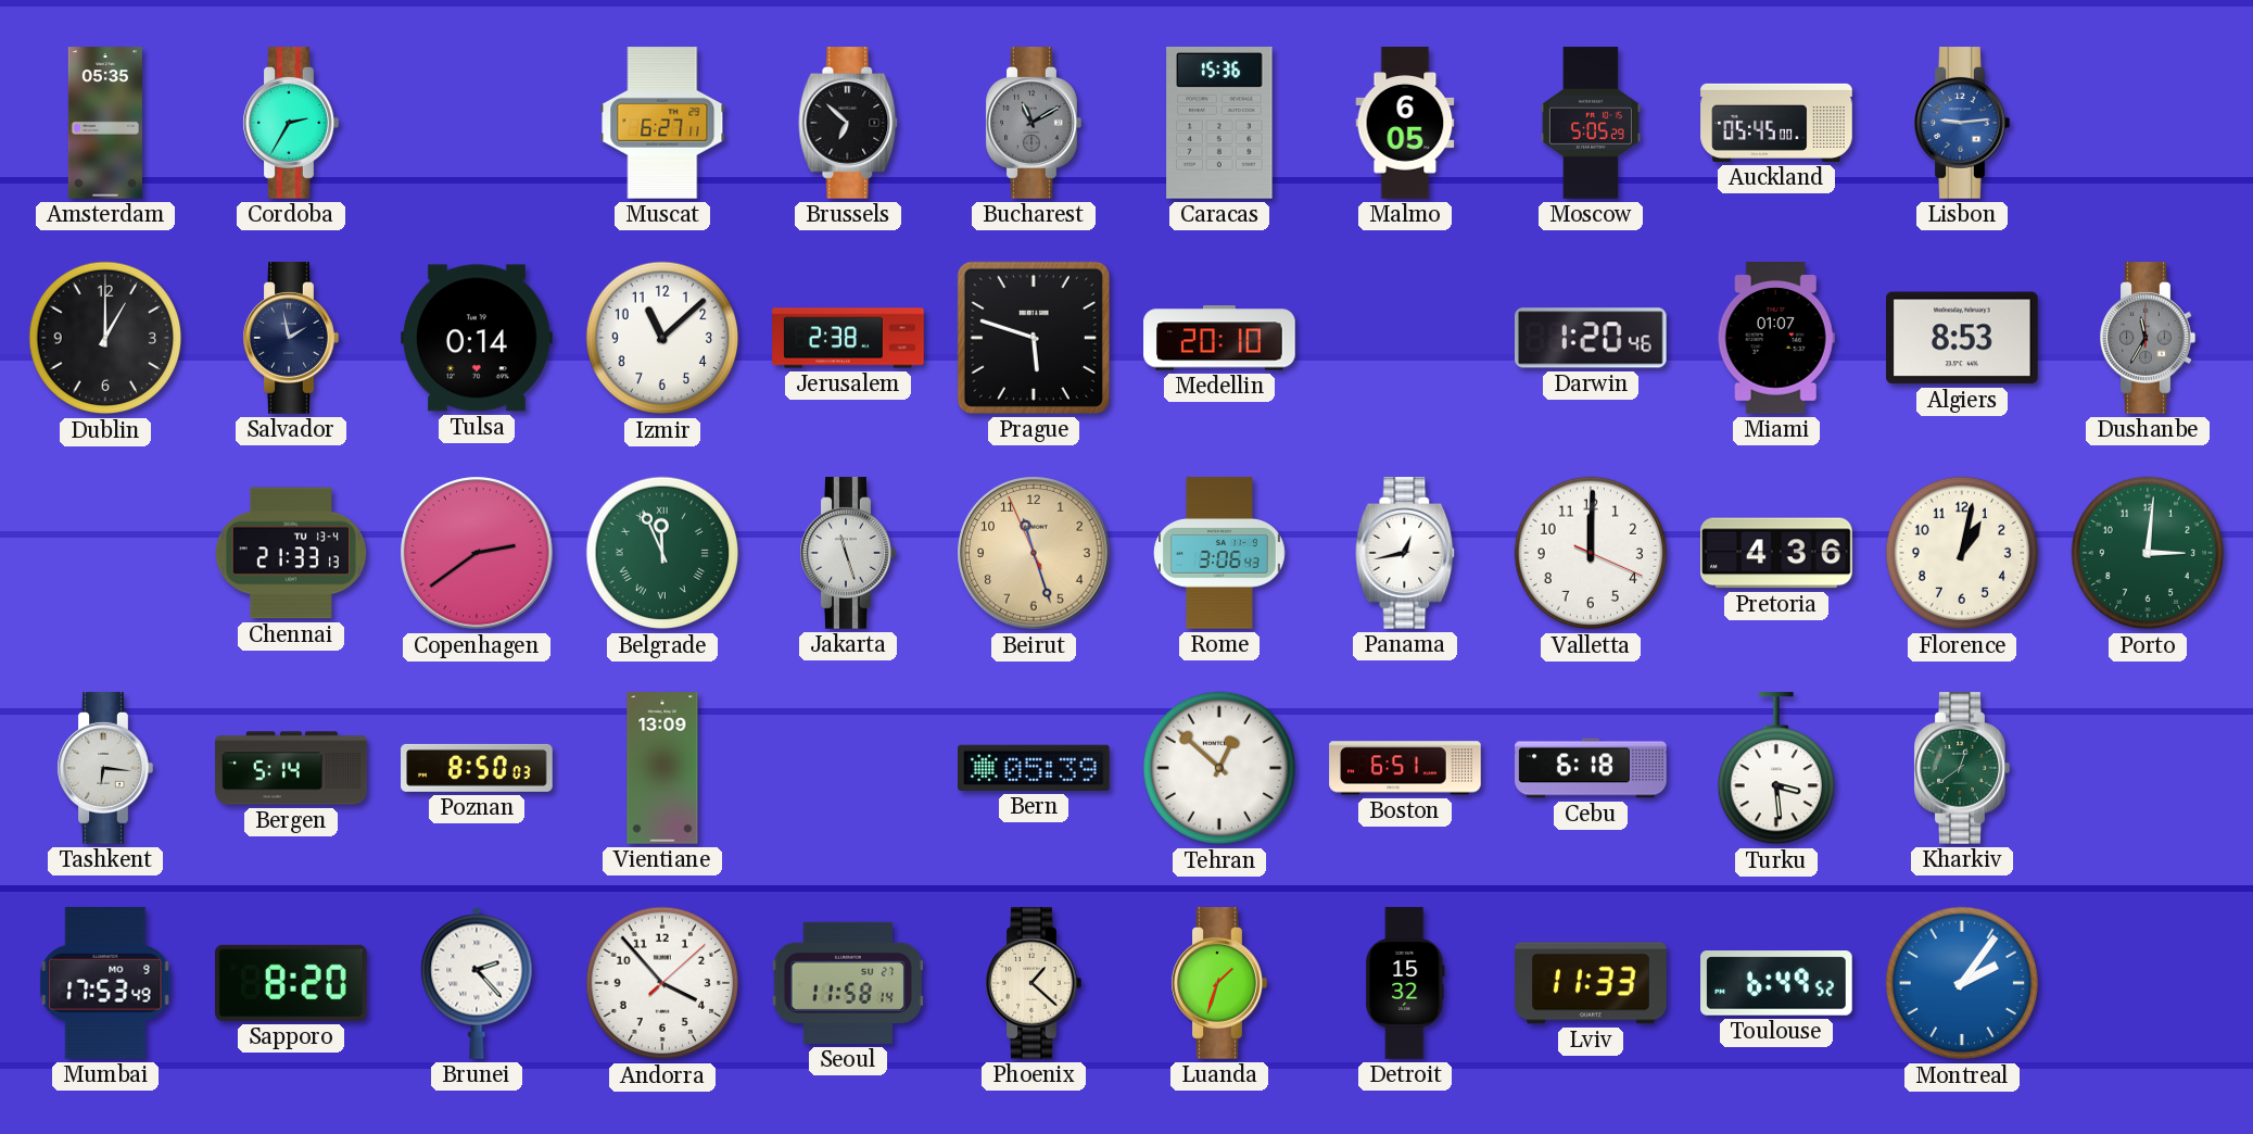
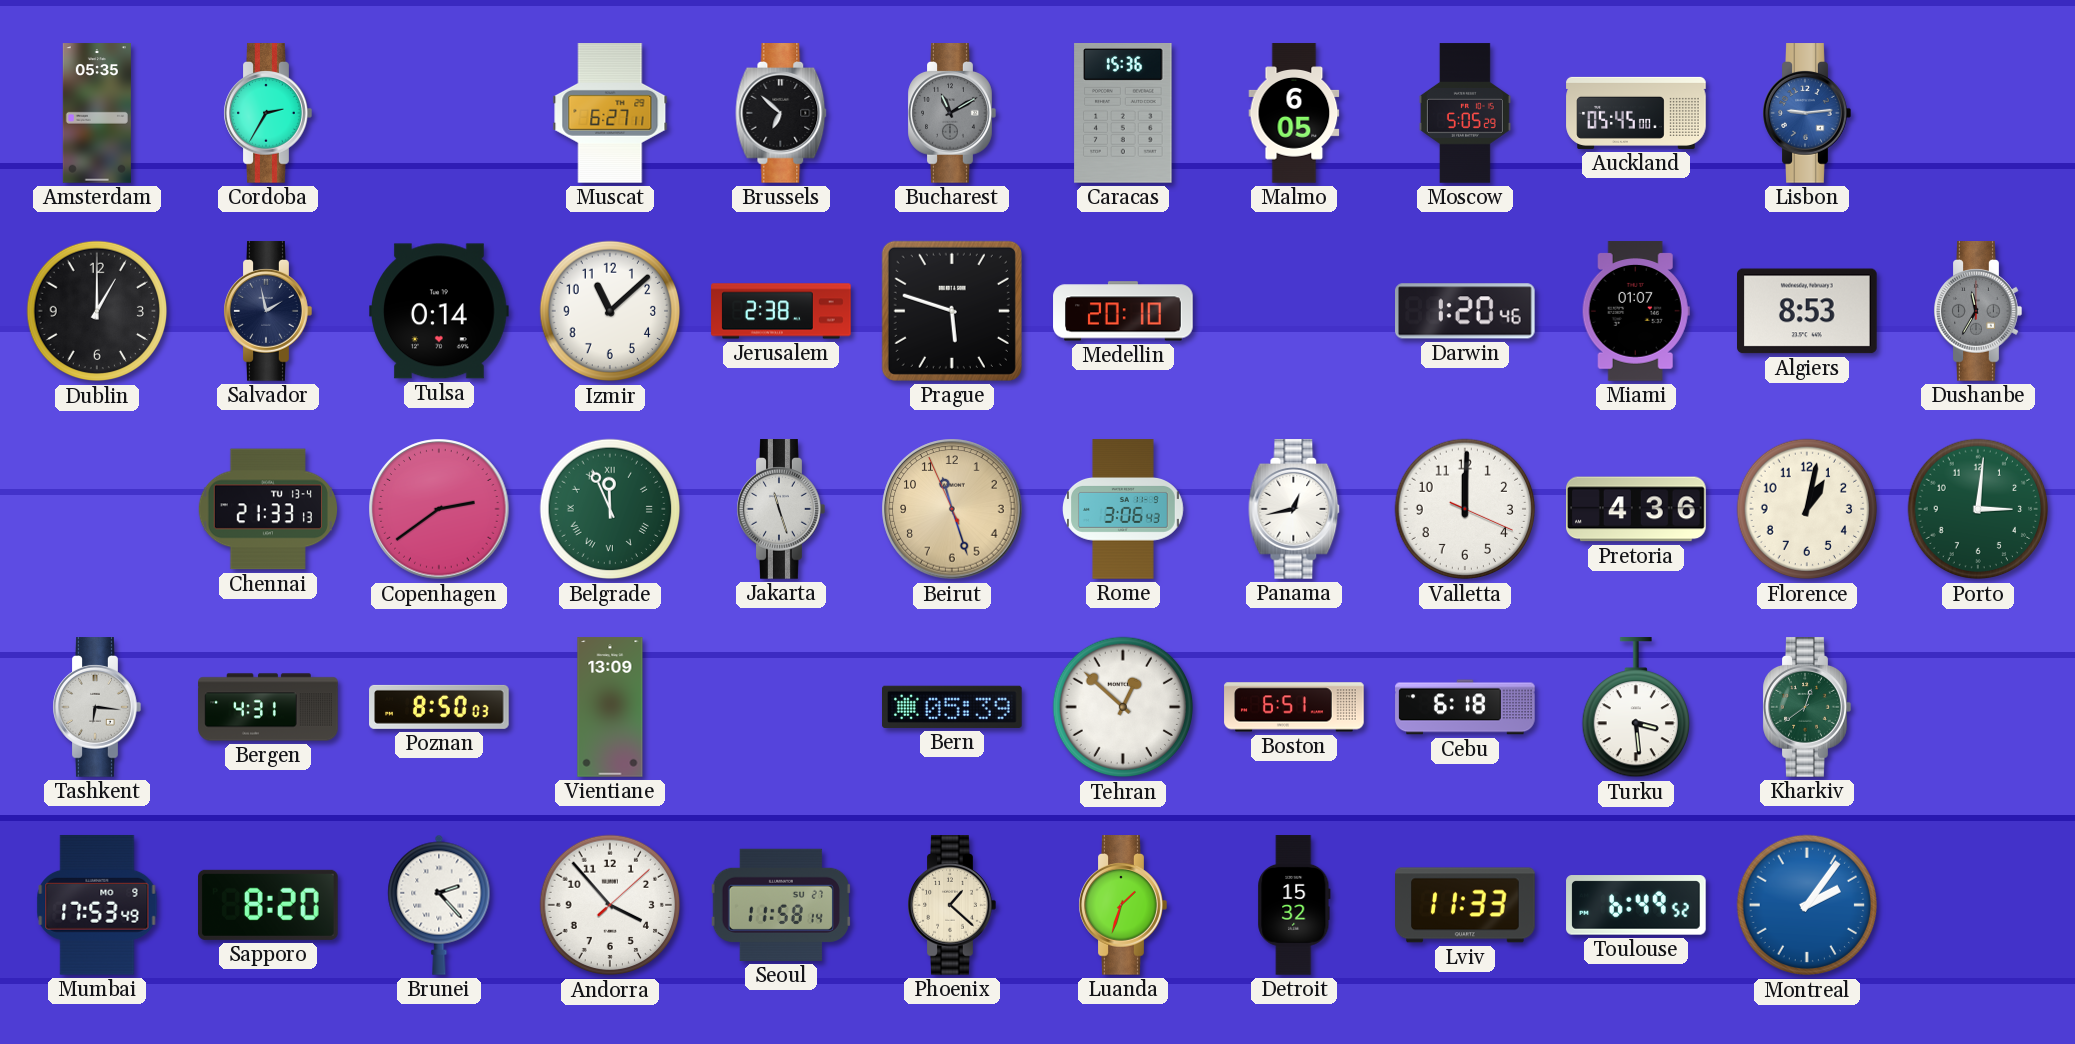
Bergen: 5:14 -> 4:31 (268, 707)
